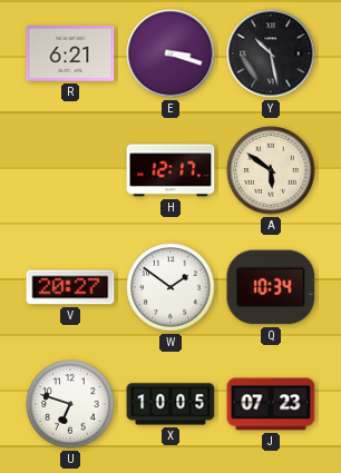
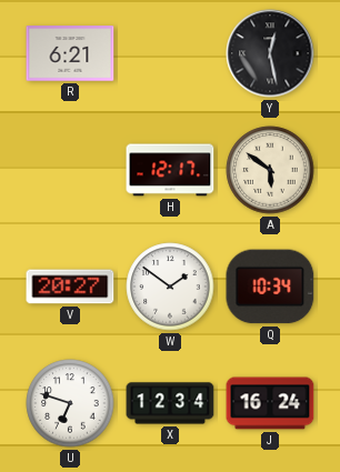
E: 3:18 -> none (170, 53)
Y: 10:28 -> 12:28 (270, 53)
X: 10:05 -> 12:34 (170, 403)
J: 07:23 -> 16:24 (270, 403)
